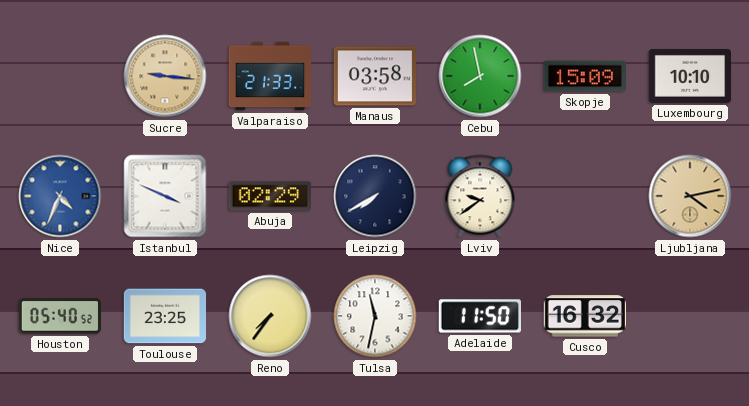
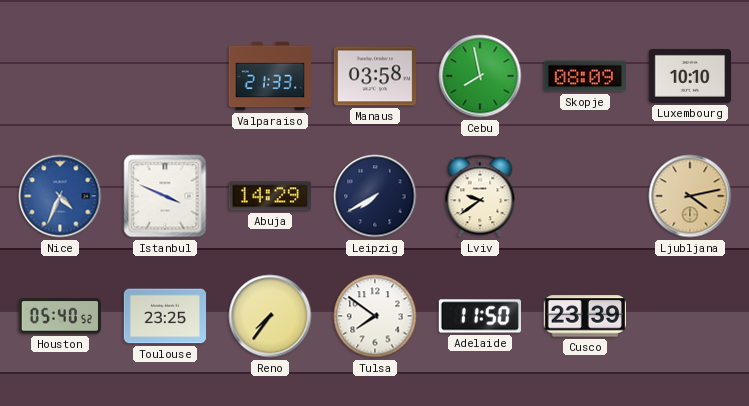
Sucre: 9:16 -> none (165, 76)
Skopje: 15:09 -> 08:09 (584, 76)
Abuja: 02:29 -> 14:29 (269, 196)
Tulsa: 11:32 -> 7:51 (375, 316)
Cusco: 16:32 -> 23:39 (584, 316)
